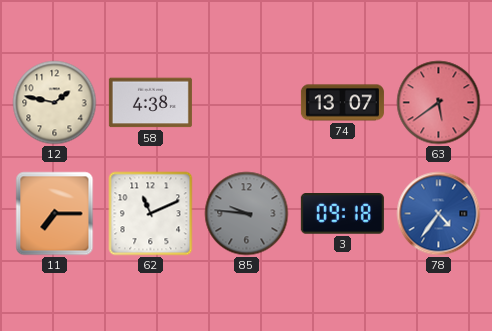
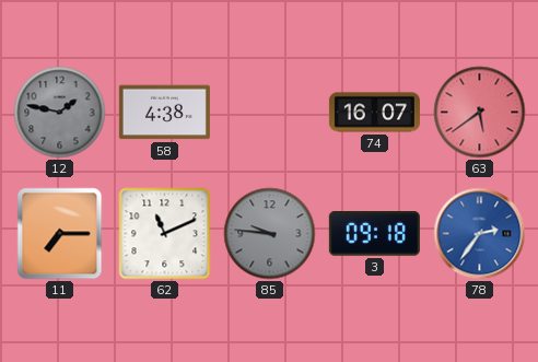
12 dial: cream -> grey (60, 113)
74: 13:07 -> 16:07 (374, 113)
78: 4:36 -> 2:36 (480, 234)
